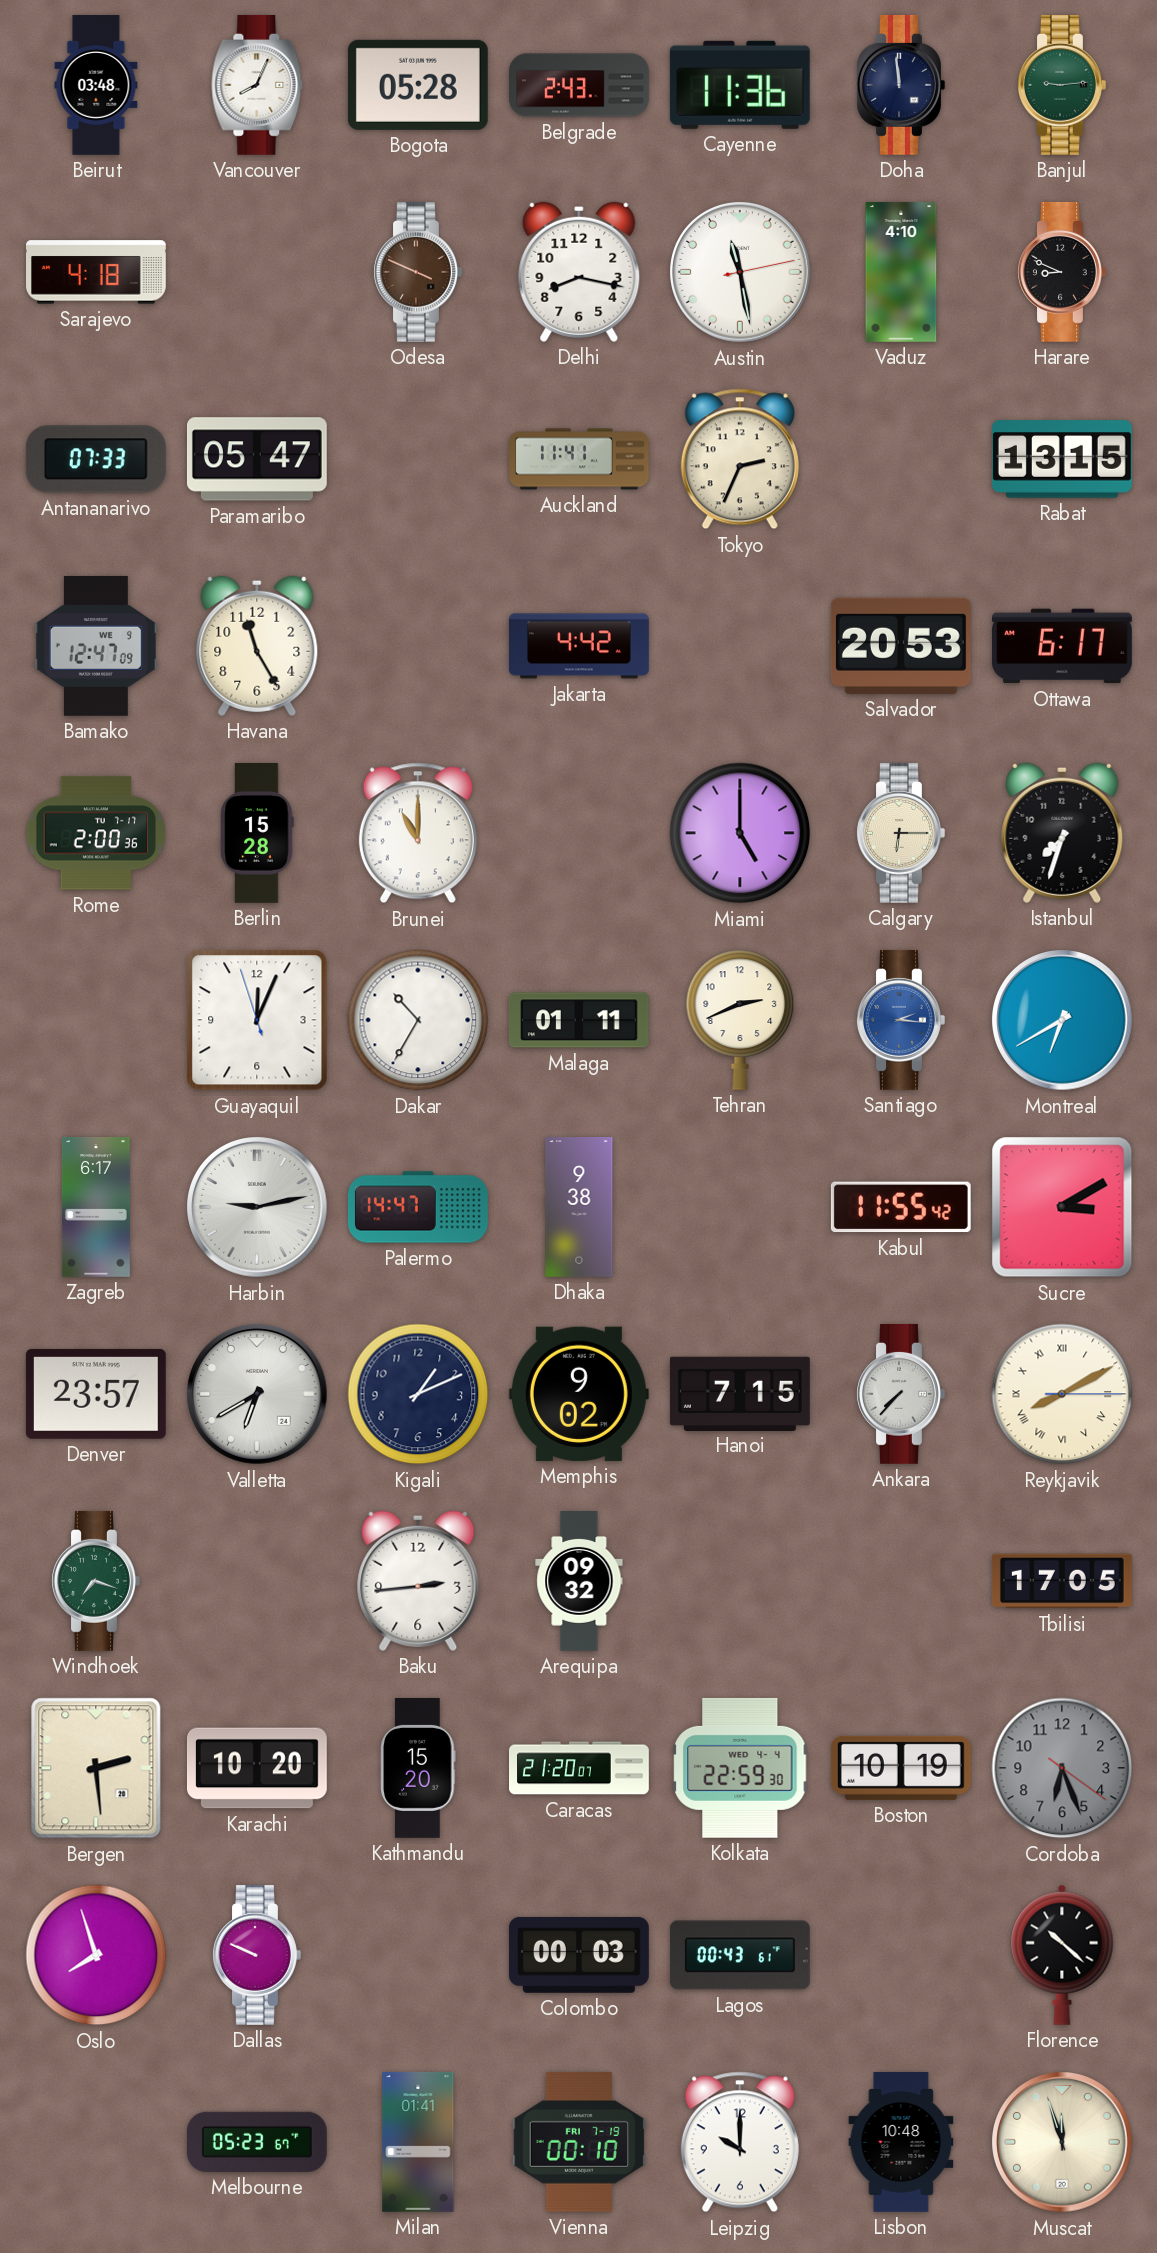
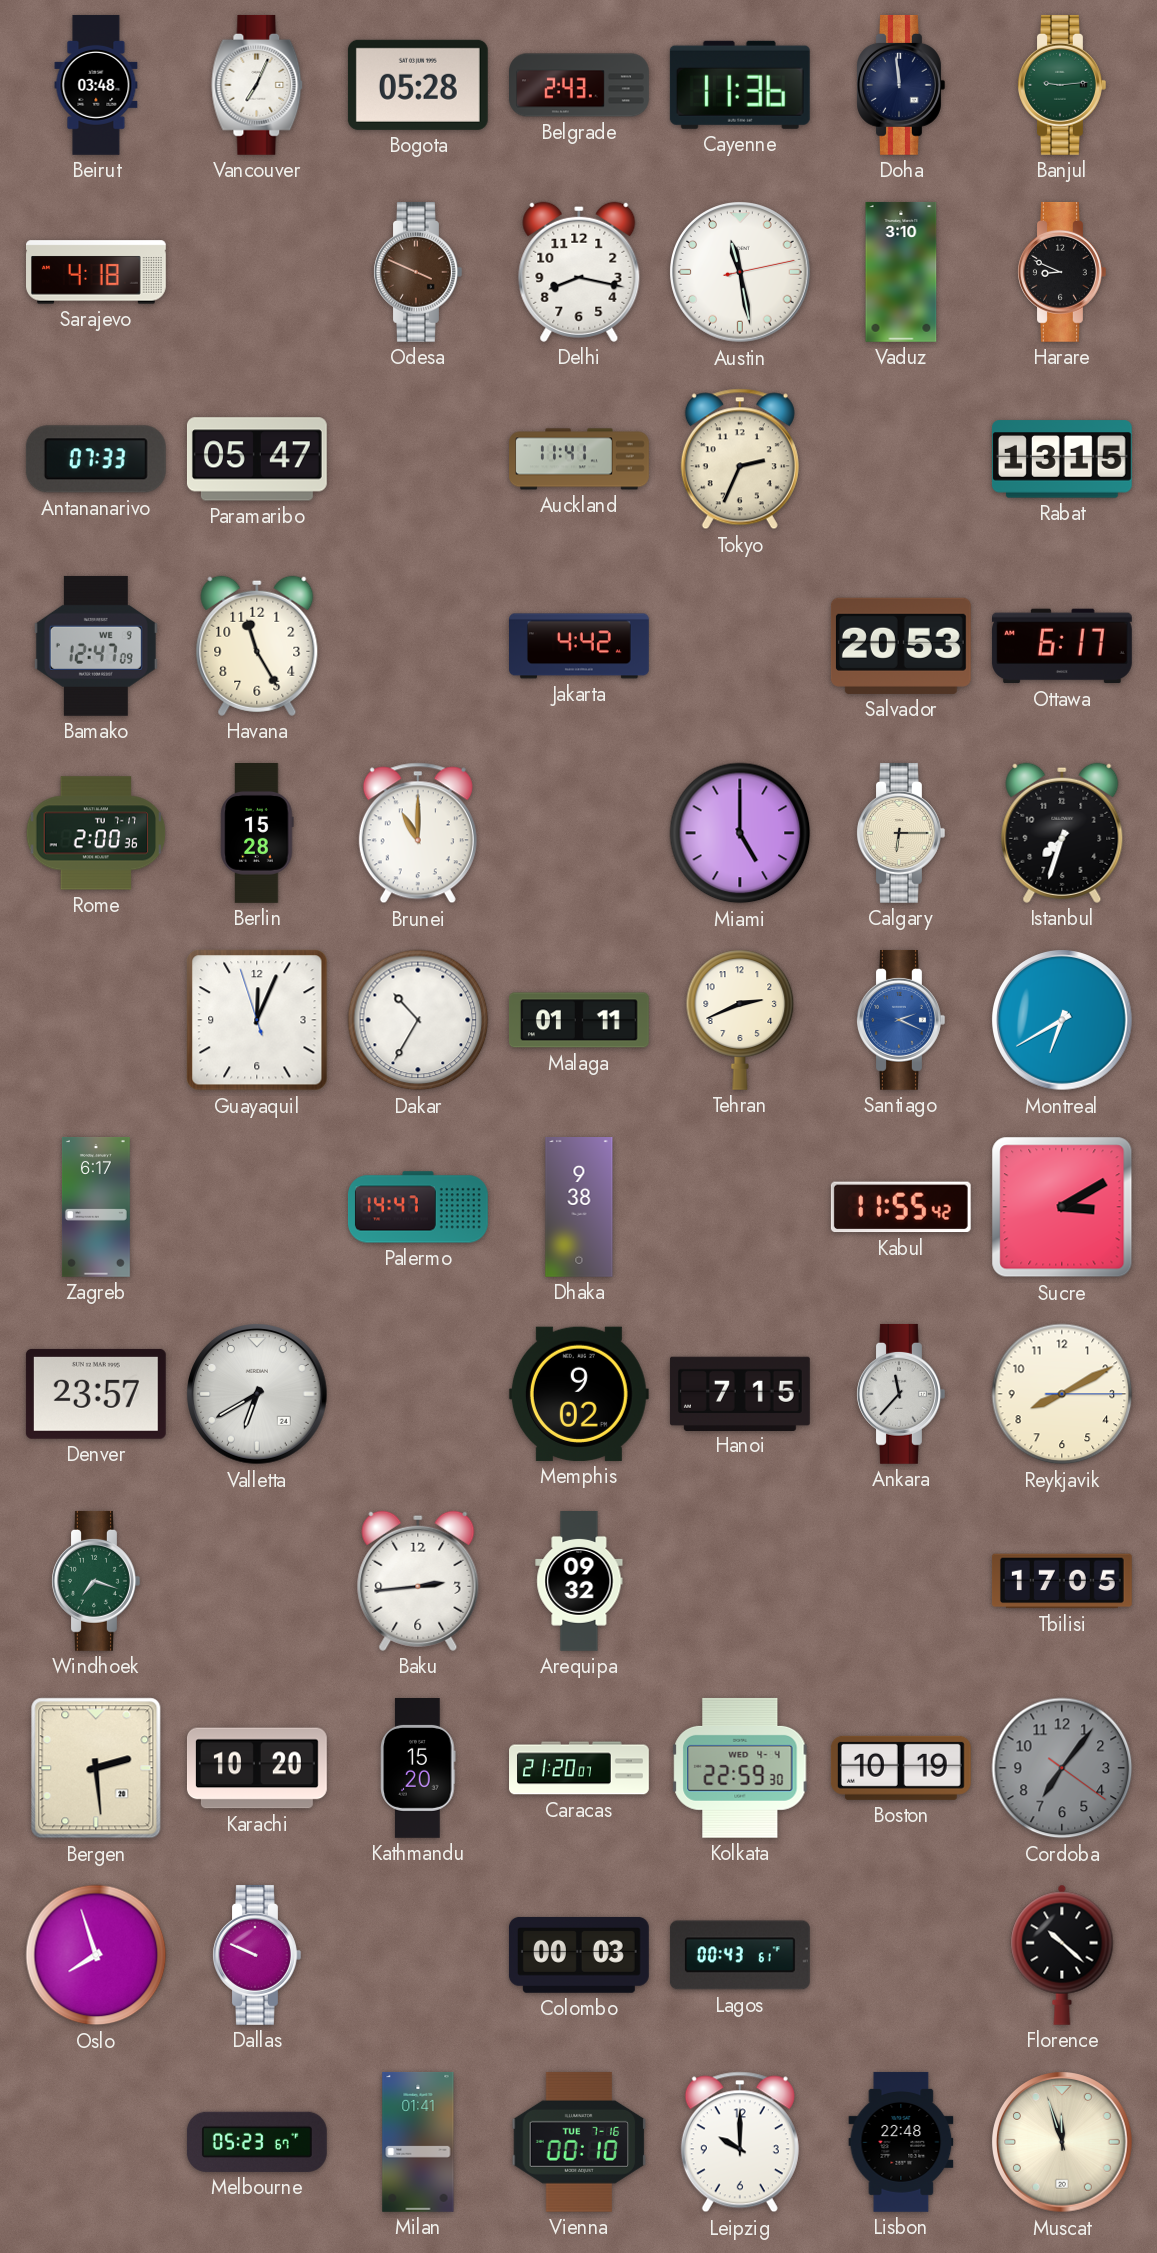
Vancouver: 8:04 -> 7:04 (257, 85)
Vaduz: 4:10 -> 3:10 (901, 272)
Santiago: 2:16 -> 2:19 (901, 1020)
Harbin: 9:13 -> none (258, 1208)
Kigali: 1:11 -> none (418, 1394)
Ankara: 7:37 -> 11:37 (901, 1394)
Reykjavik numerals: Roman -> Arabic (1062, 1394)
Cordoba: 6:26 -> 7:06 (1062, 1768)
Vienna date: FRI 7-19 -> TUE 7-16 (579, 2142)
Lisbon: 10:48 -> 22:48 (901, 2142)
